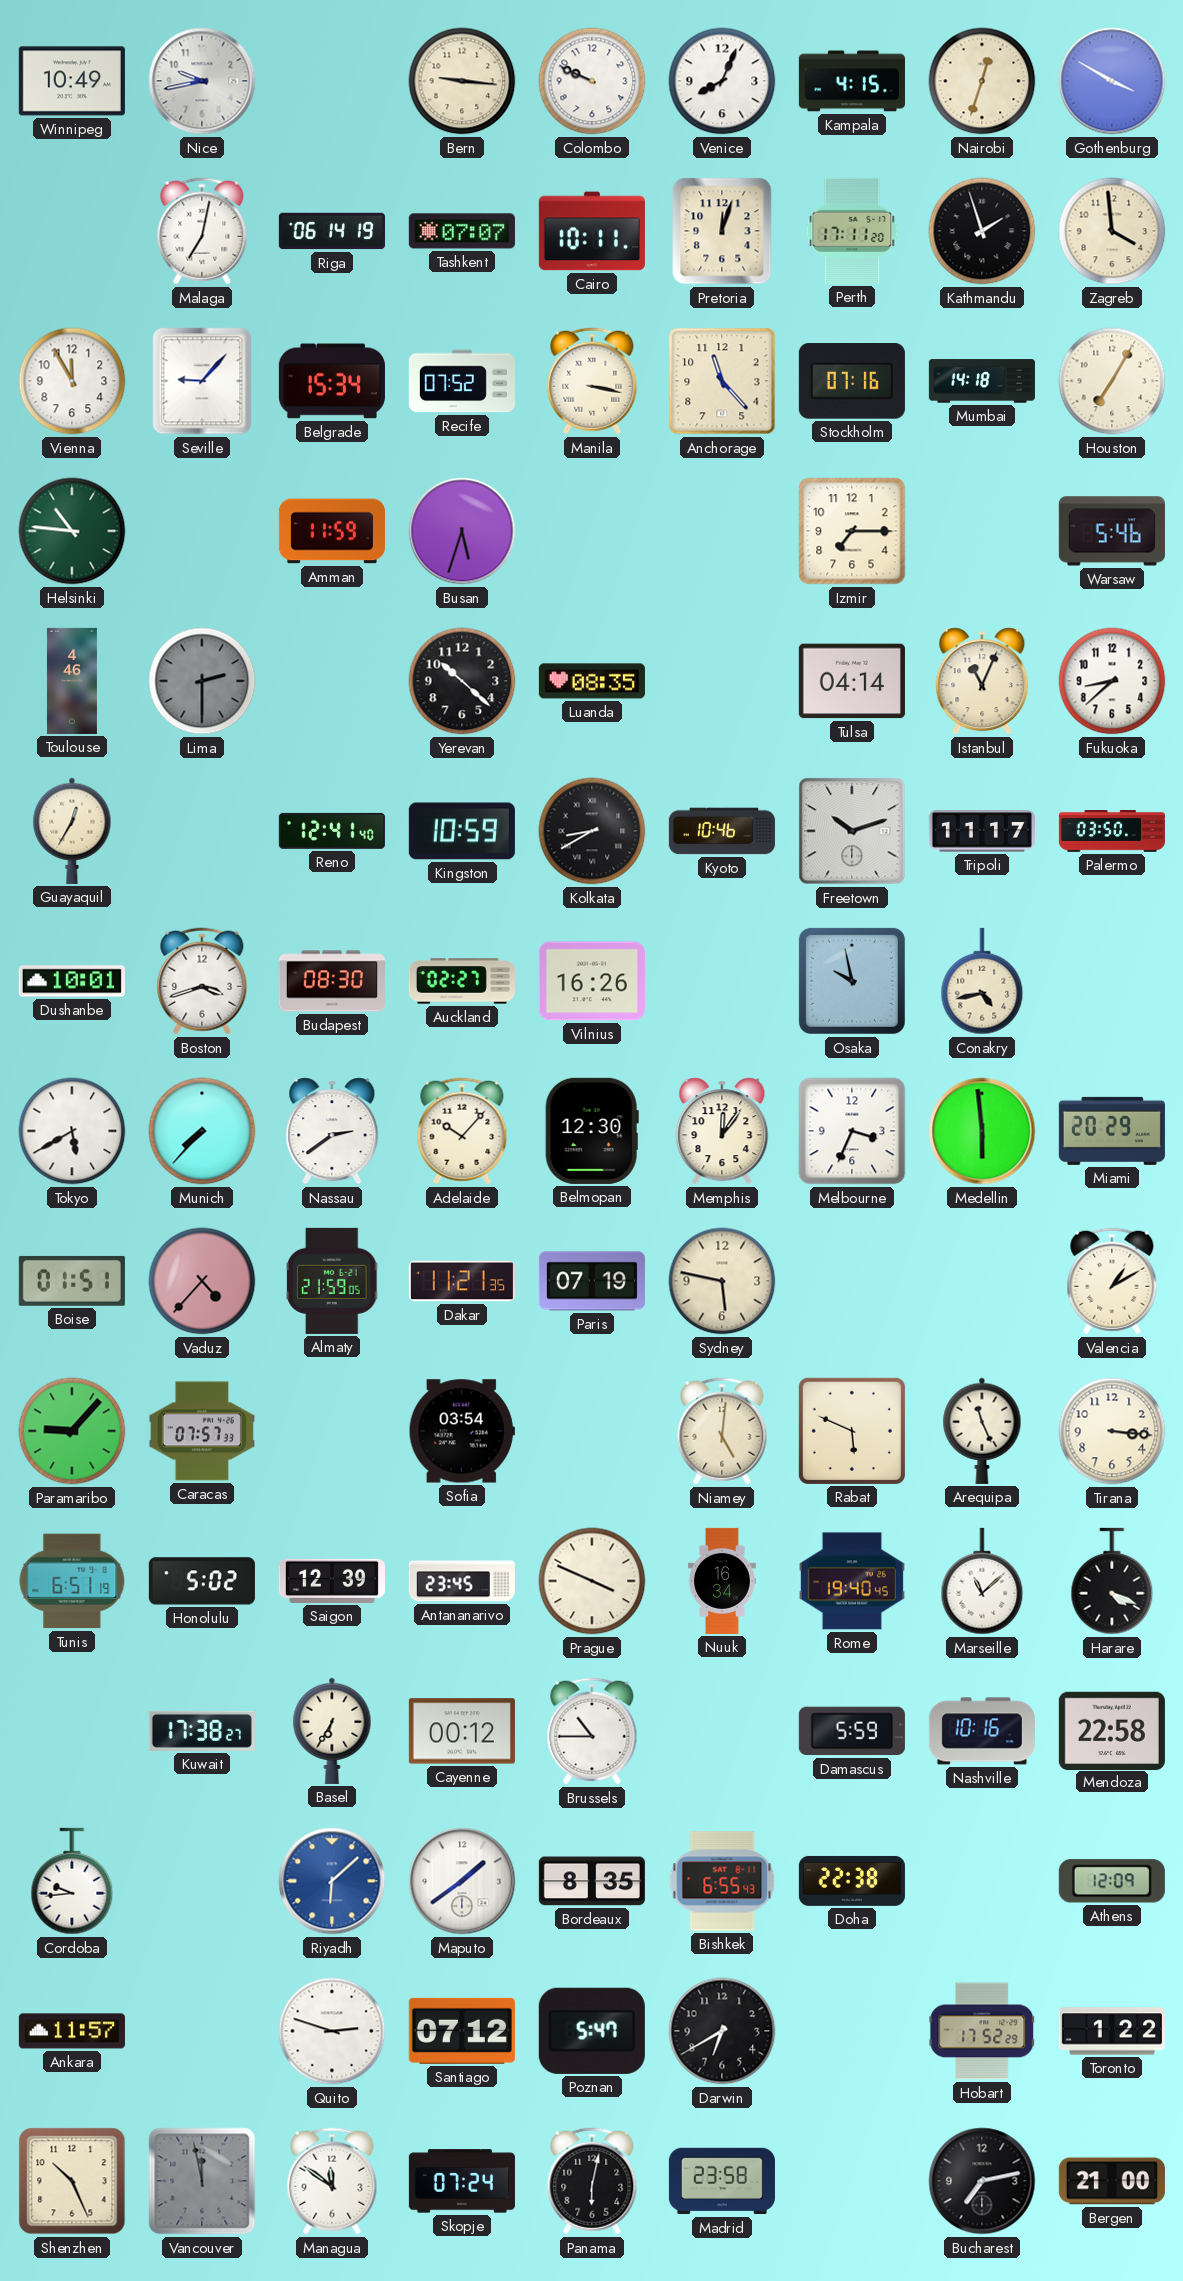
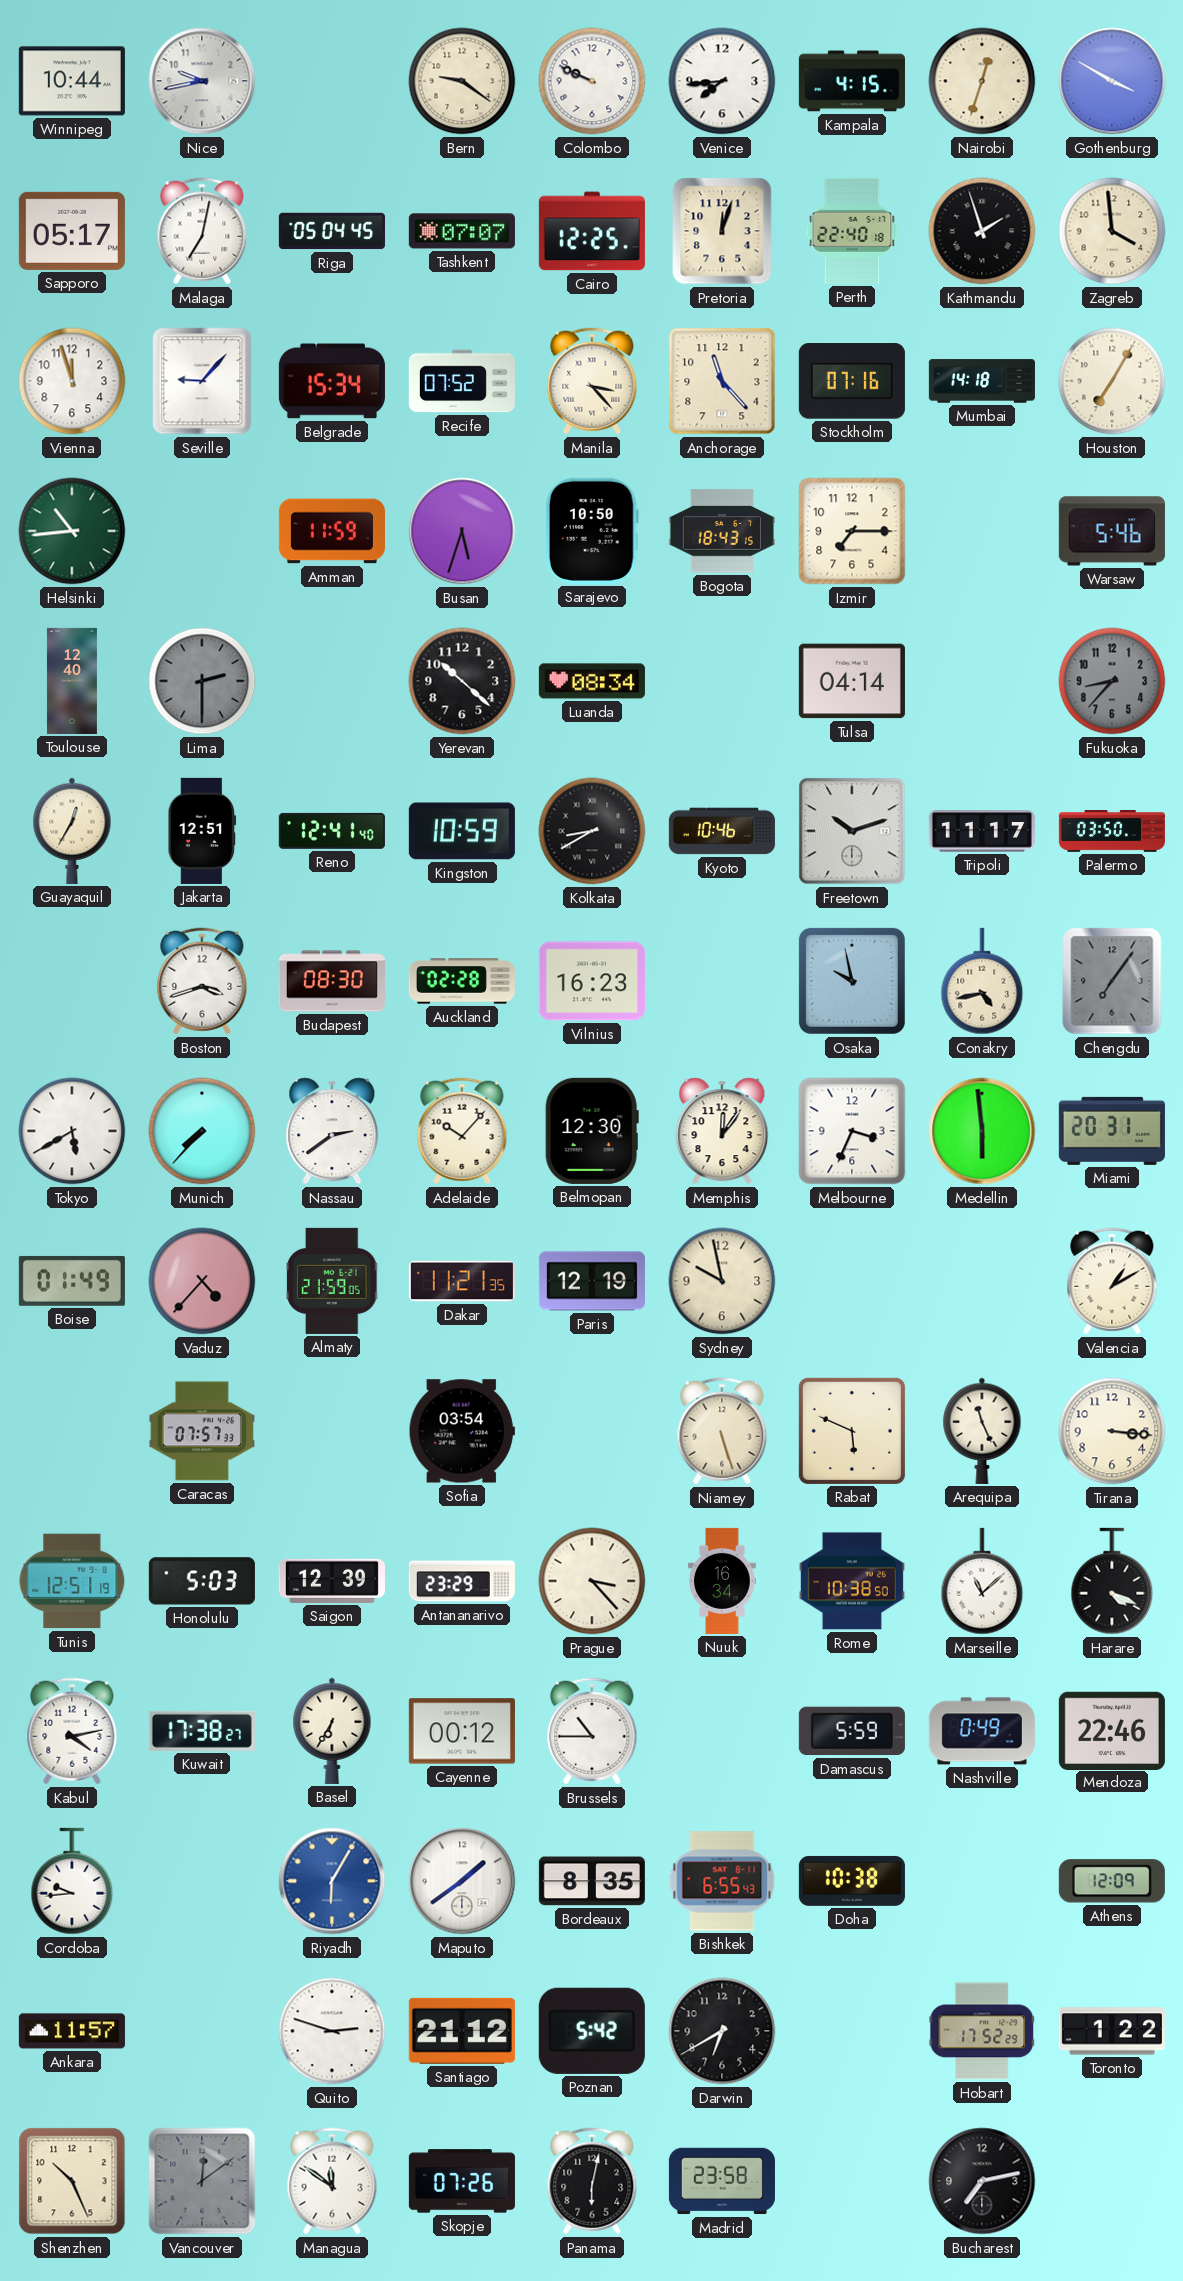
Winnipeg: 10:49 -> 10:44 (72, 81)
Bern: 9:16 -> 9:21 (462, 81)
Venice: 8:04 -> 7:44 (722, 81)
Sapporo: none -> 05:17 (72, 231)
Riga: 06:14 -> 05:04 (332, 231)
Cairo: 10:11 -> 12:25 (592, 231)
Perth: 17:11 -> 22:40 (852, 231)
Vienna: 11:55 -> 11:57 (72, 381)
Manila: 3:17 -> 3:23 (592, 381)
Helsinki: 10:46 -> 10:44 (72, 531)
Sarajevo: none -> 10:50 (592, 531)
Bogota: none -> 18:43 (722, 531)
Toulouse: 4:46 -> 12:40 (72, 681)
Luanda: 08:35 -> 08:34 (592, 681)
Istanbul: 11:04 -> none (982, 681)
Fukuoka: 8:38 -> 8:37 (1112, 681)
Fukuoka dial: white -> grey (1112, 681)
Jakarta: none -> 12:51 (202, 831)
Dushanbe: 10:01 -> none (72, 981)
Auckland: 02:27 -> 02:28 (462, 981)
Vilnius: 16:26 -> 16:23 (592, 981)
Chengdu: none -> 7:06 (1112, 981)
Miami: 20:29 -> 20:31 (1112, 1131)
Boise: 01:51 -> 01:49 (72, 1281)
Paris: 07:19 -> 12:19 (592, 1281)
Sydney: 5:47 -> 9:58 (722, 1281)
Paramaribo: 9:07 -> none (72, 1431)
Niamey: 5:01 -> 5:27 (722, 1431)
Tunis: 6:51 -> 12:51 (72, 1581)
Honolulu: 5:02 -> 5:03 (202, 1581)
Antananarivo: 23:45 -> 23:29 (462, 1581)
Prague: 3:49 -> 3:23 (592, 1581)
Rome: 19:40 -> 10:38 (852, 1581)
Kabul: none -> 4:13 (72, 1731)
Nashville: 10:16 -> 0:49 (982, 1731)
Mendoza: 22:58 -> 22:46 (1112, 1730)
Riyadh: 6:08 -> 6:05 (332, 1881)
Doha: 22:38 -> 10:38 (852, 1881)
Santiago: 07:12 -> 21:12 (462, 2031)
Poznan: 5:47 -> 5:42 (592, 2031)
Vancouver: 11:58 -> 12:09 (202, 2181)
Skopje: 07:24 -> 07:26 (462, 2181)
Bergen: 21:00 -> none (1112, 2181)
